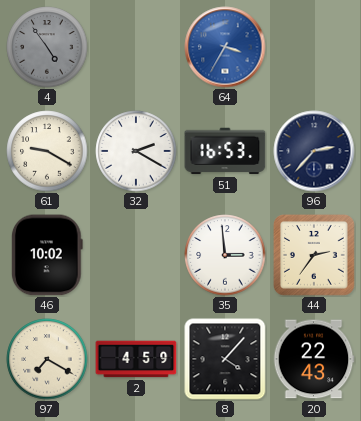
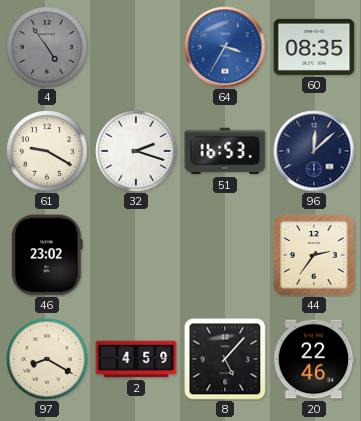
60: none -> 08:35 (314, 47)
32: 2:20 -> 2:18 (136, 151)
96: 2:37 -> 12:08 (314, 151)
46: 10:02 -> 23:02 (47, 255)
35: 2:59 -> none (225, 255)
97: 7:20 -> 8:20 (47, 359)
8: 4:07 -> 5:07 (225, 359)
20: 22:43 -> 22:46 (314, 359)
